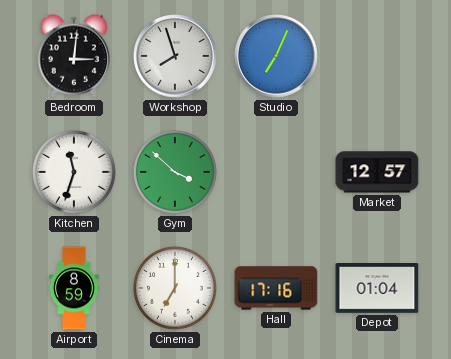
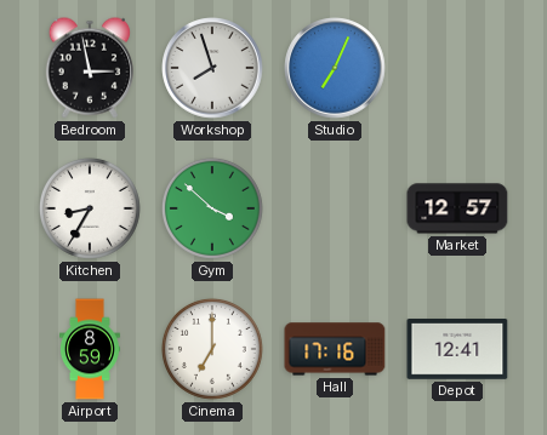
Bedroom: 3:01 -> 2:58 (89, 68)
Kitchen: 11:33 -> 8:35 (90, 208)
Depot: 01:04 -> 12:41 (457, 350)
